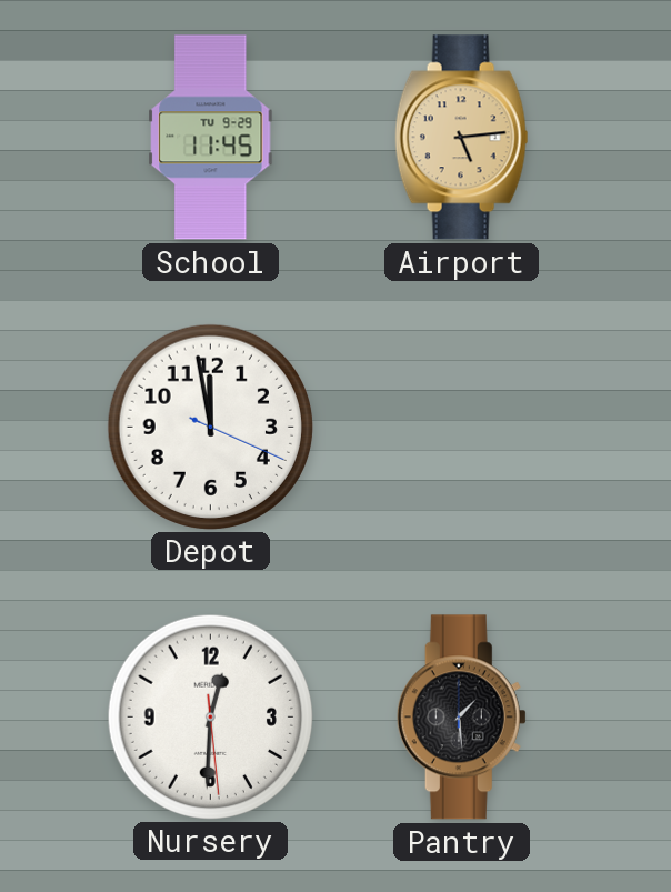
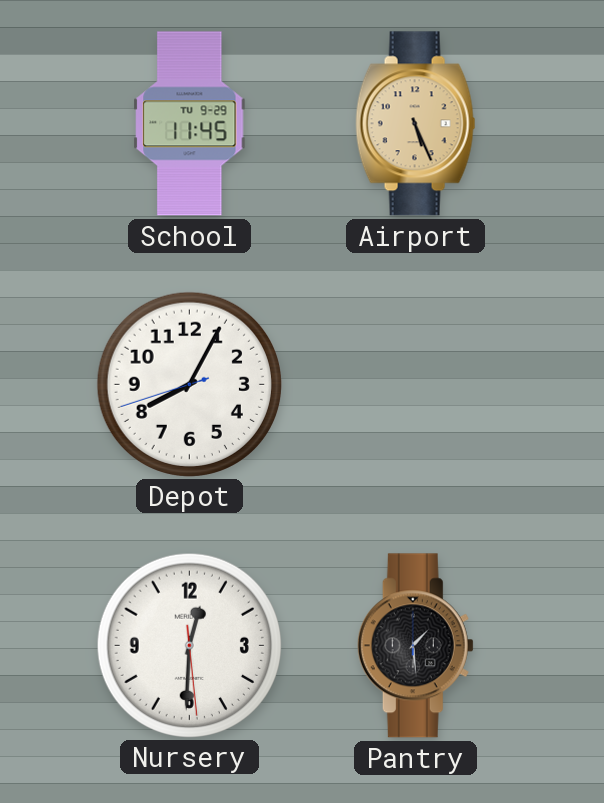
Airport: 5:14 -> 5:26 (416, 124)
Depot: 11:58 -> 8:04 (189, 384)
